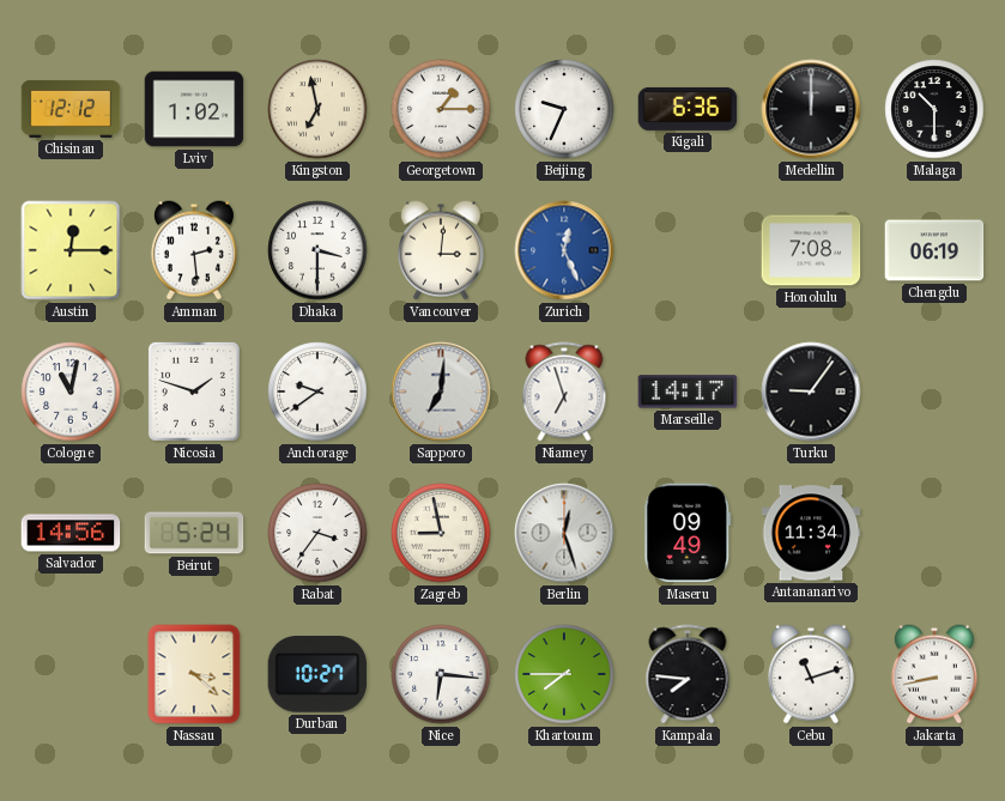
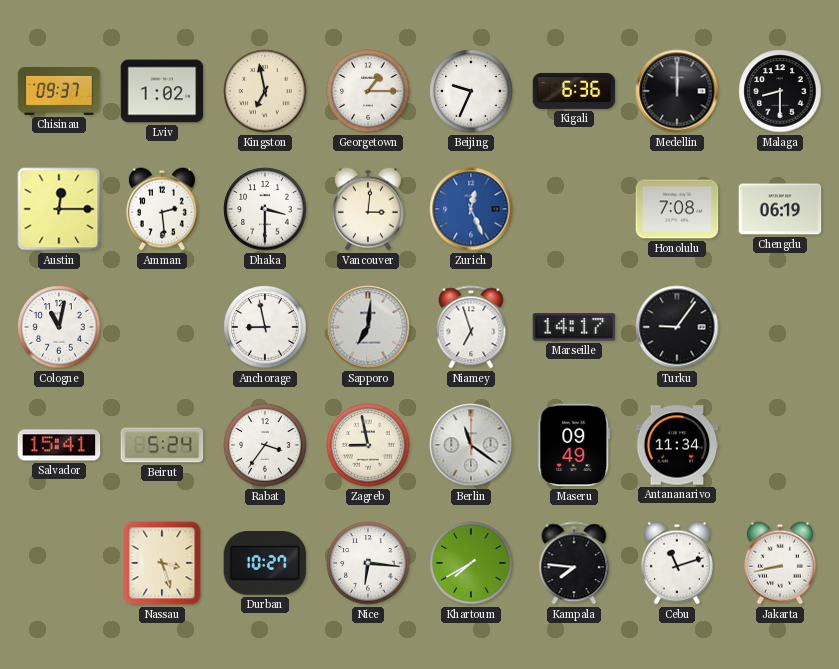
Chisinau: 12:12 -> 09:37 (59, 91)
Malaga: 10:30 -> 8:30 (780, 91)
Nicosia: 1:48 -> none (194, 392)
Anchorage: 9:39 -> 8:58 (265, 327)
Salvador: 14:56 -> 15:41 (59, 445)
Berlin: 12:27 -> 11:21 (471, 445)
Nassau: 3:22 -> 3:27 (162, 563)
Khartoum: 7:45 -> 7:40 (471, 563)
